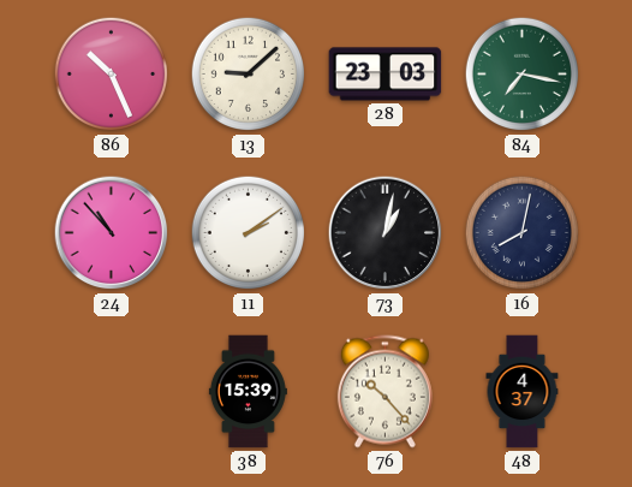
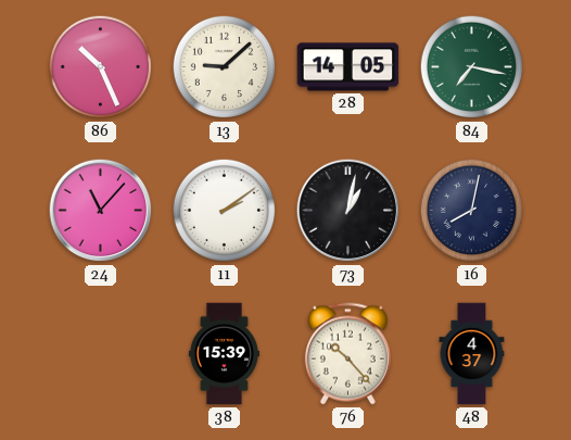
28: 23:03 -> 14:05 (348, 67)
24: 10:53 -> 11:07 (101, 211)
